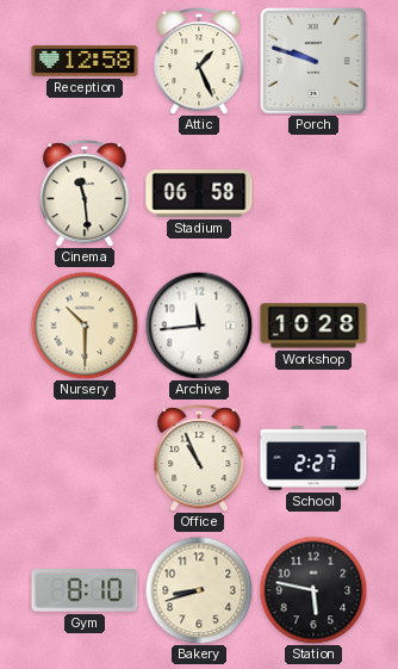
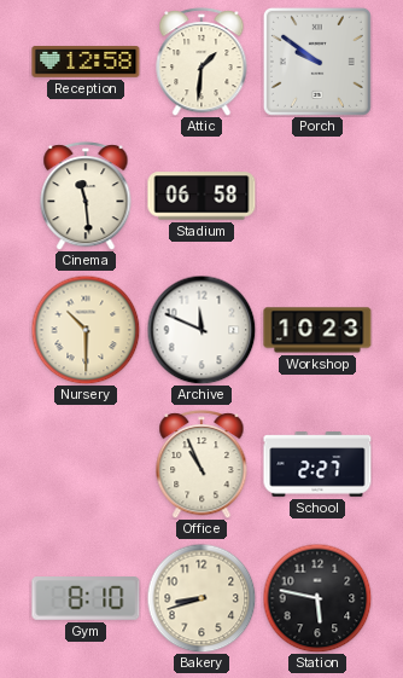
Attic: 1:26 -> 1:31 (201, 62)
Porch: 9:48 -> 9:51 (317, 62)
Archive: 11:44 -> 11:49 (201, 330)
Workshop: 10:28 -> 10:23 (317, 330)
